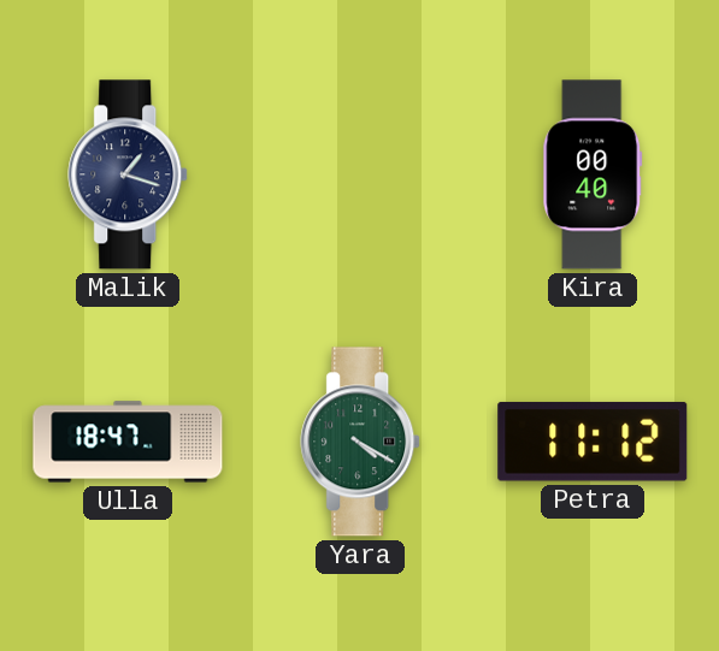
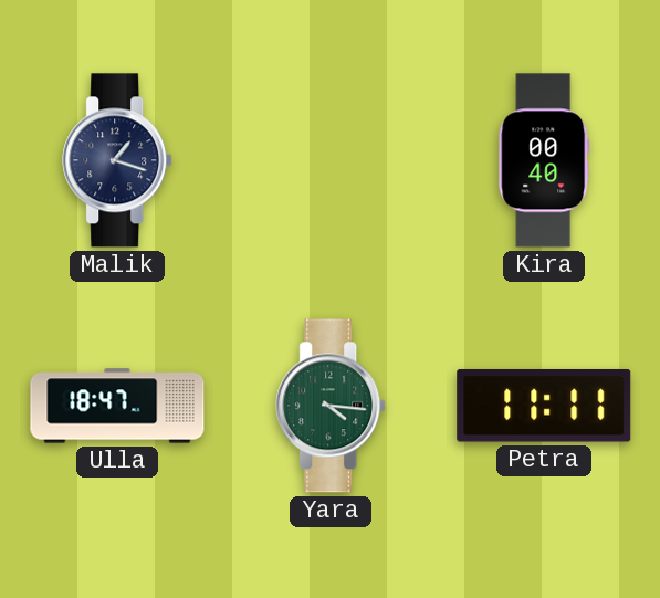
Yara: 4:20 -> 4:16 (332, 406)
Petra: 11:12 -> 11:11 (544, 406)
